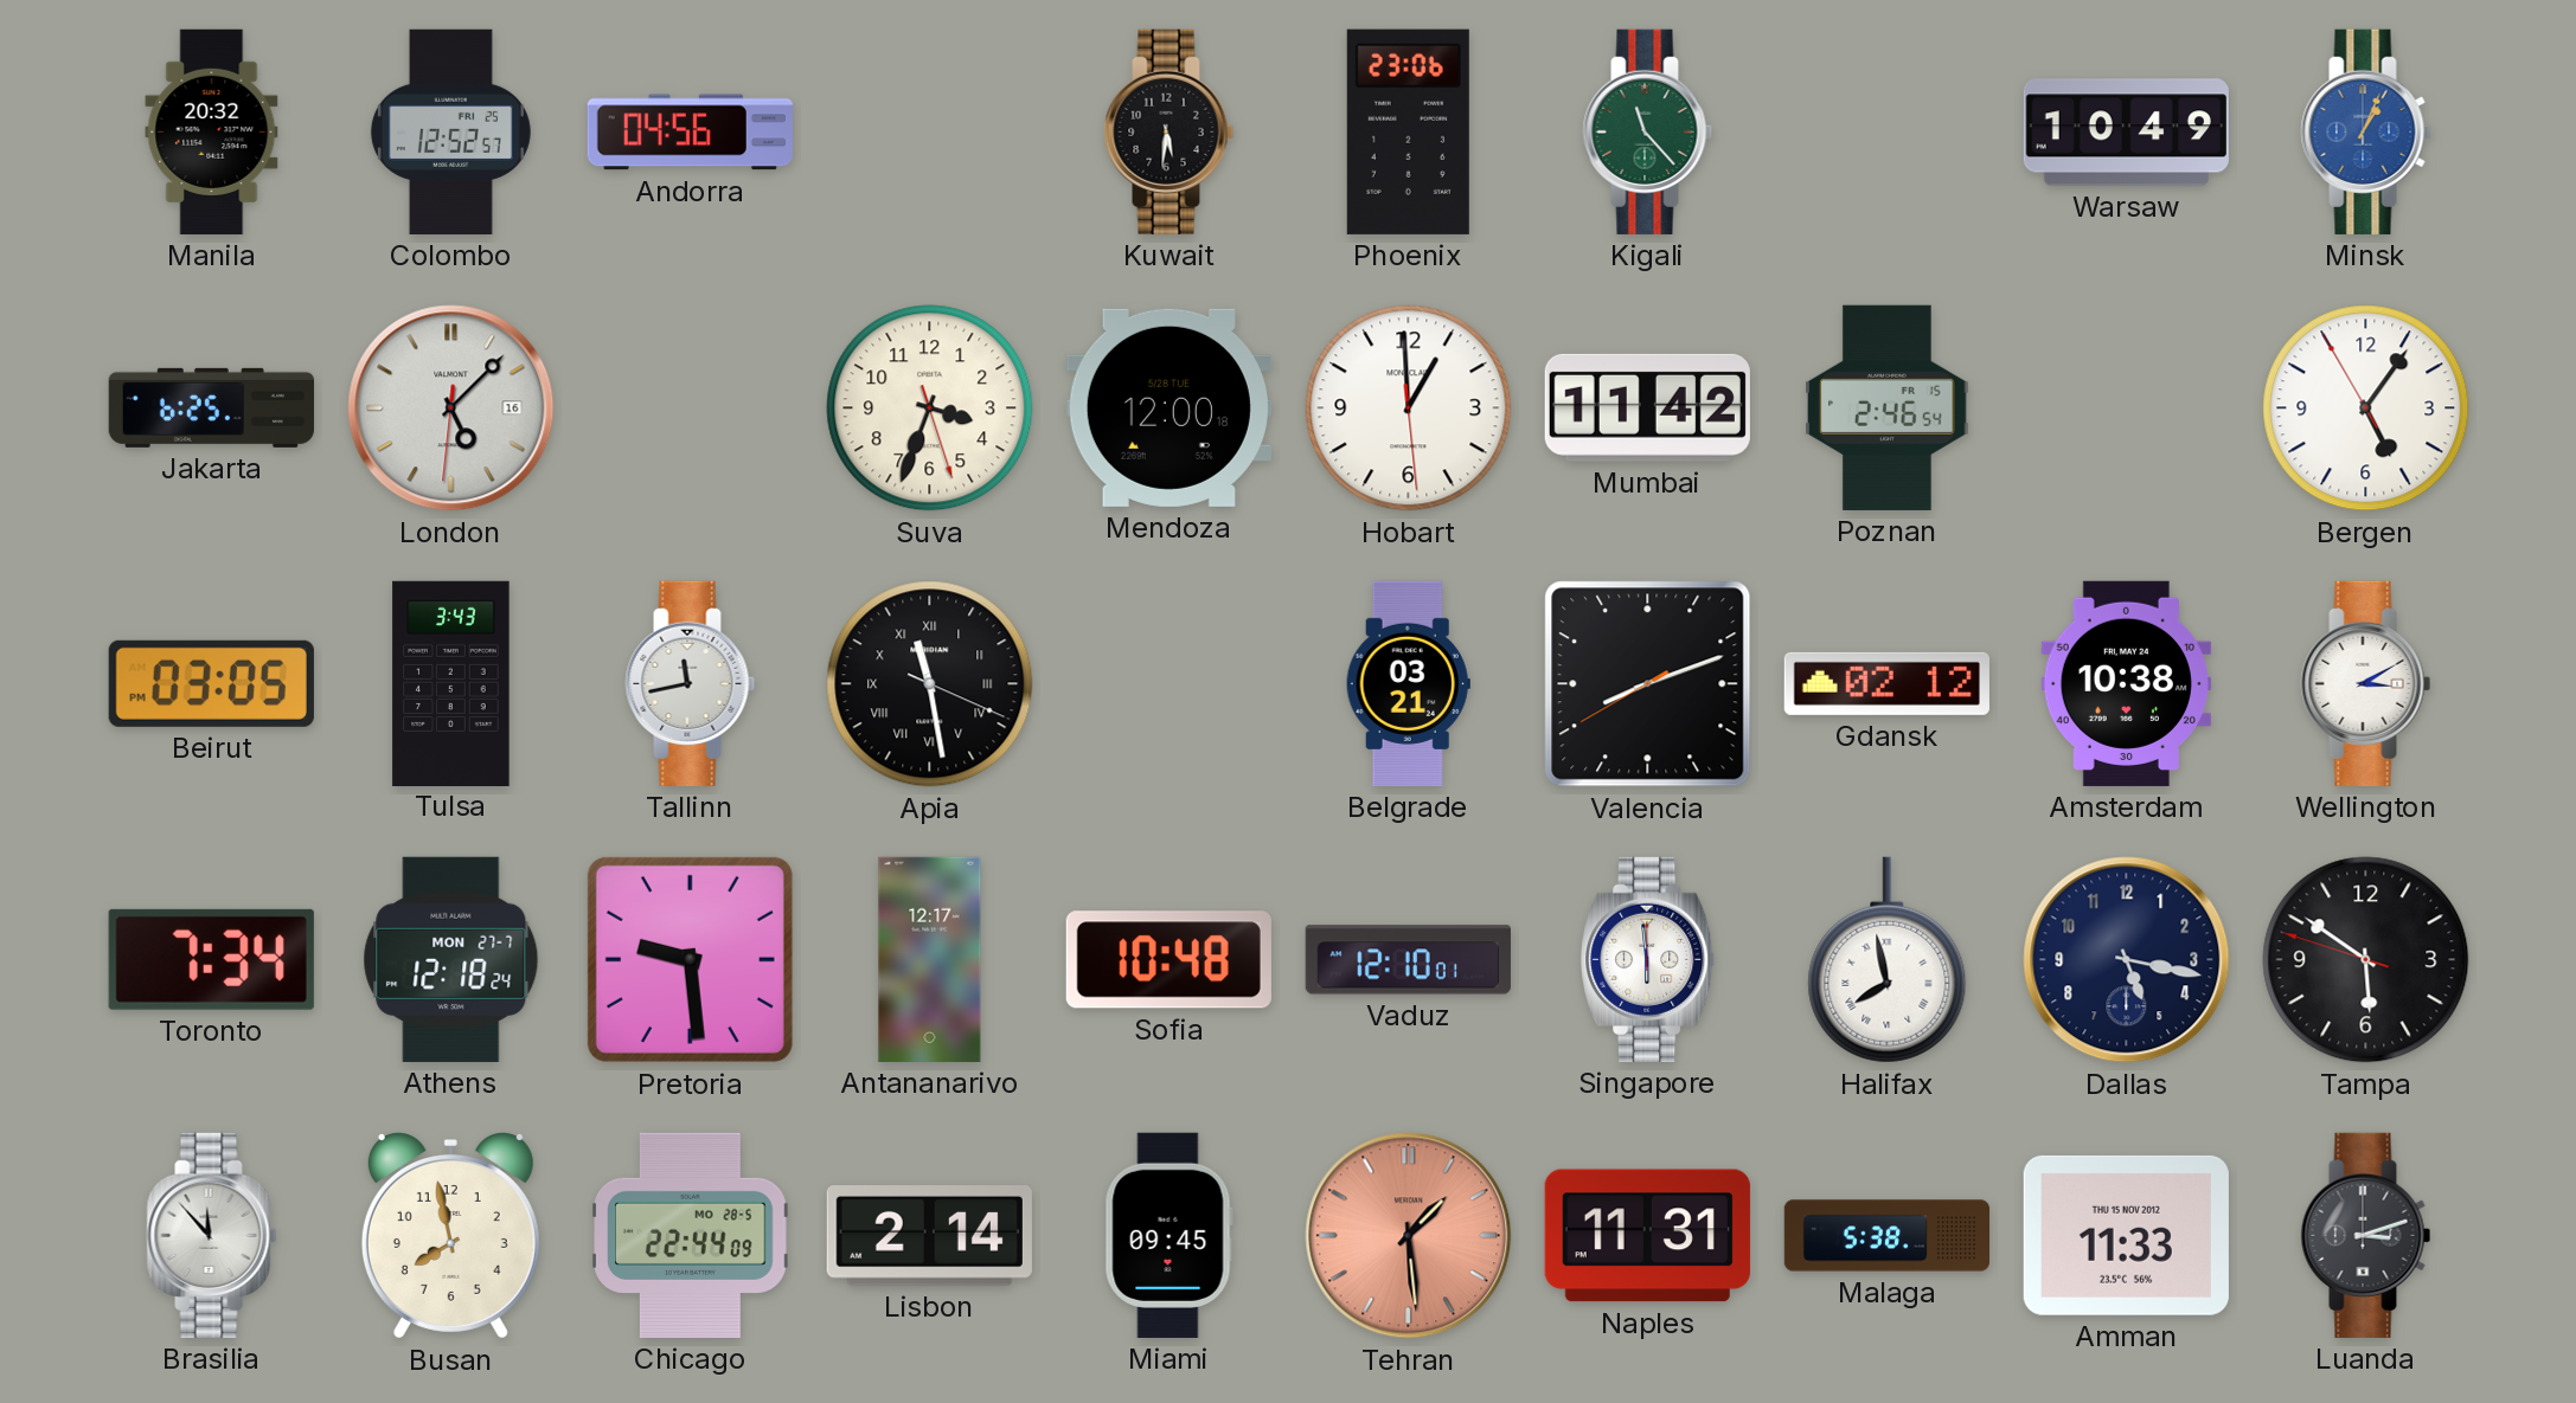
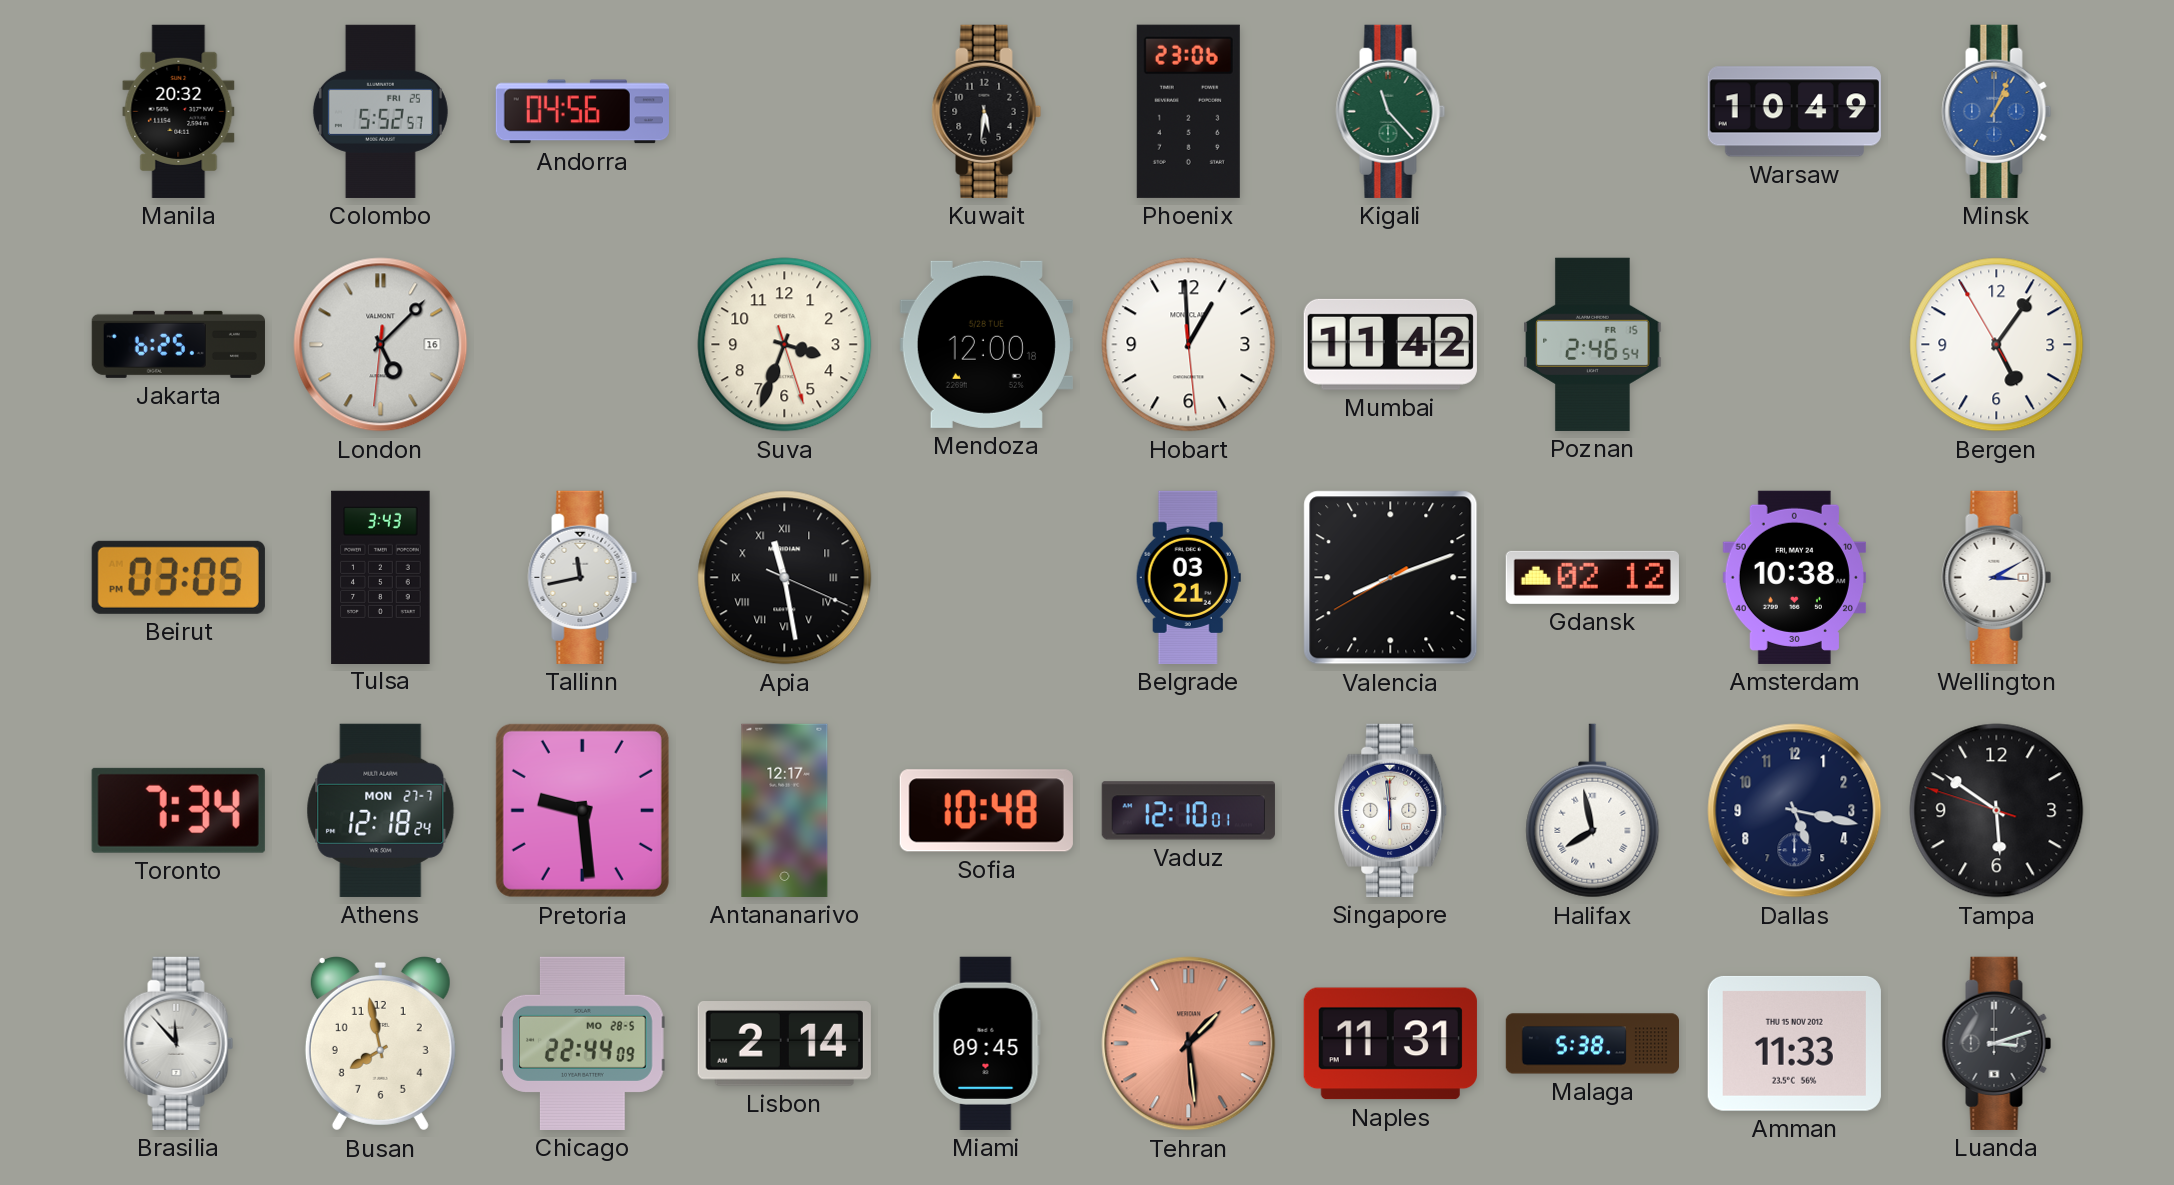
Colombo: 12:52 -> 5:52 (380, 111)
